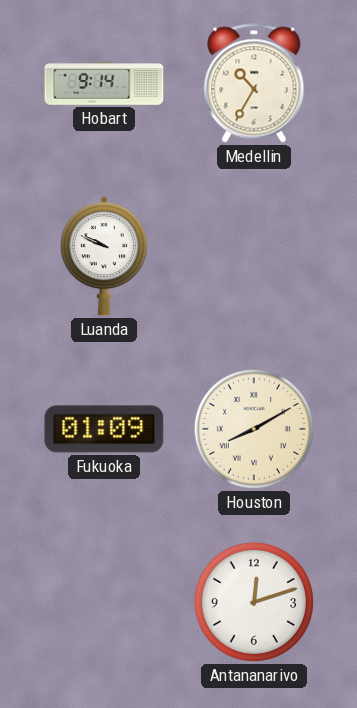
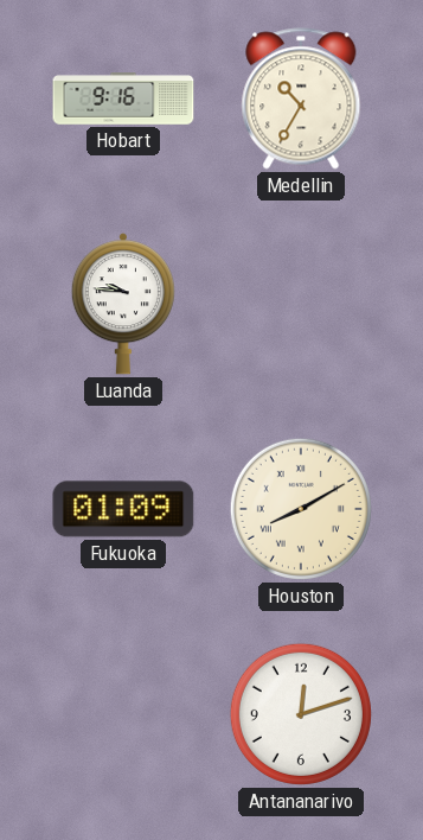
Hobart: 9:14 -> 9:16 (123, 98)
Luanda: 9:49 -> 9:46 (123, 304)
